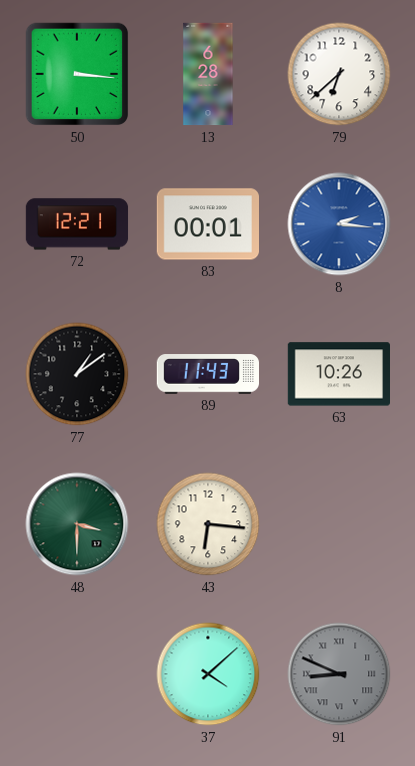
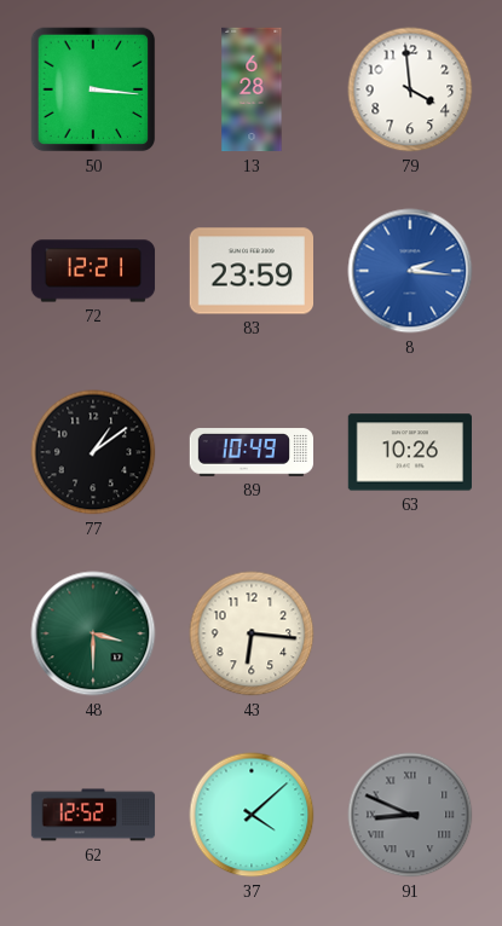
79: 6:38 -> 3:59 (410, 89)
83: 00:01 -> 23:59 (250, 271)
89: 11:43 -> 10:49 (250, 452)
62: none -> 12:52 (93, 815)
